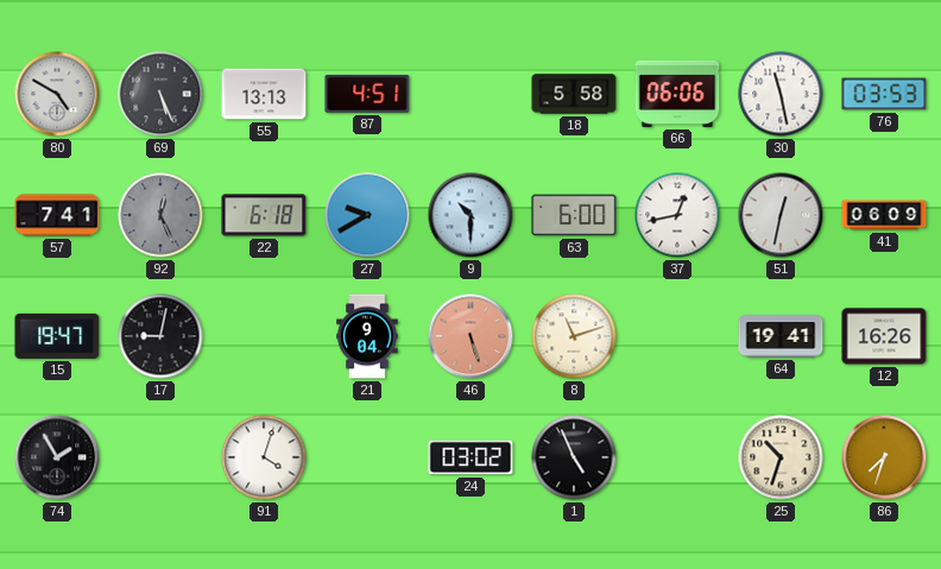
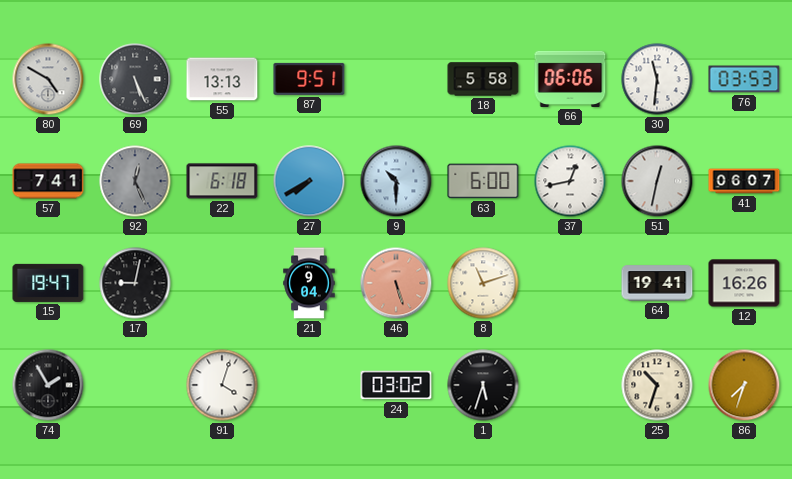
87: 4:51 -> 9:51 (309, 79)
30: 11:28 -> 11:31 (657, 79)
27: 9:40 -> 7:40 (309, 181)
41: 06:09 -> 06:07 (744, 181)
1: 4:56 -> 5:33 (483, 385)
